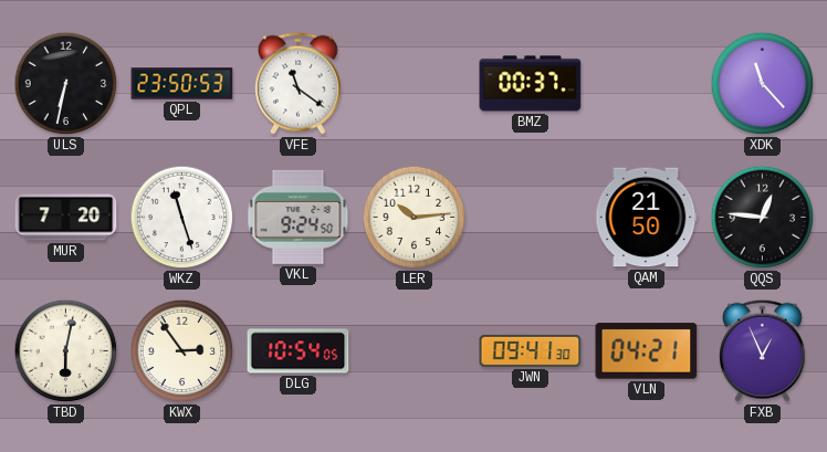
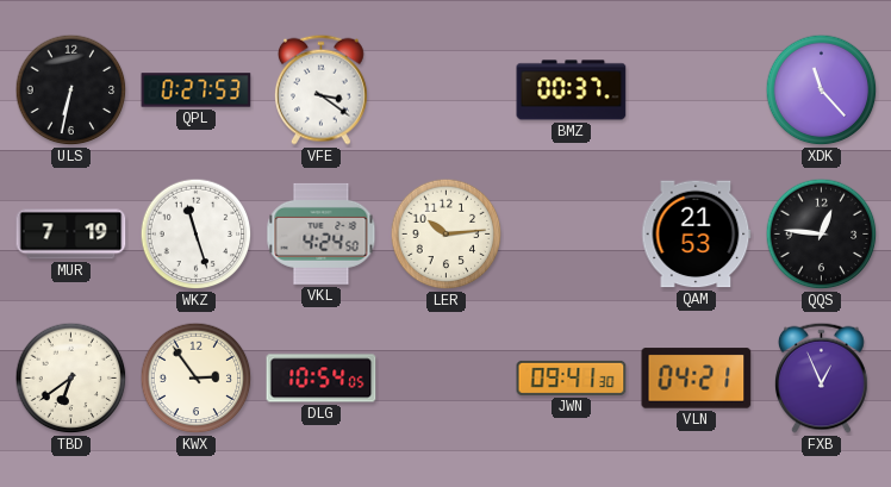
QPL: 23:50 -> 0:27 (197, 90)
VFE: 11:21 -> 3:21 (320, 89)
MUR: 7:20 -> 7:19 (71, 235)
VKL: 9:24 -> 4:24 (322, 233)
QAM: 21:50 -> 21:53 (697, 235)
TBD: 6:02 -> 6:39 (71, 379)
